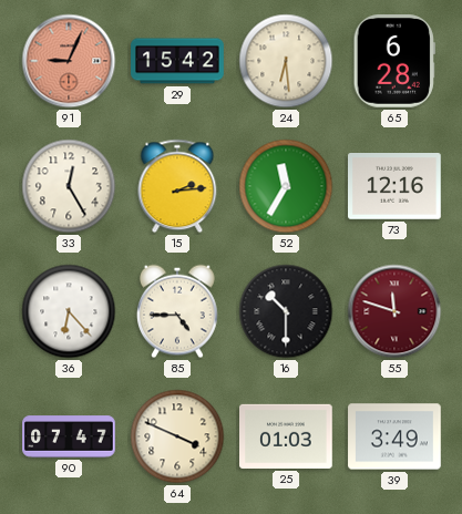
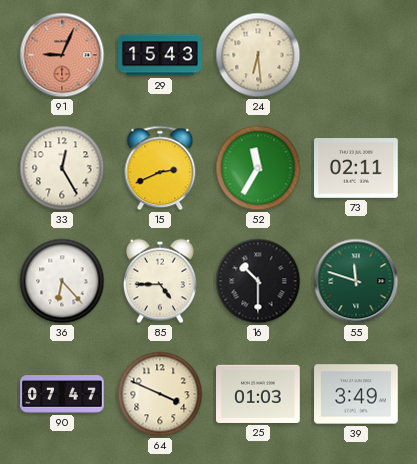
29: 15:42 -> 15:43 (160, 55)
65: 6:28 -> none (394, 62)
15: 2:14 -> 2:41 (160, 168)
73: 12:16 -> 02:11 (357, 169)
55 dial: burgundy -> green (356, 281)
